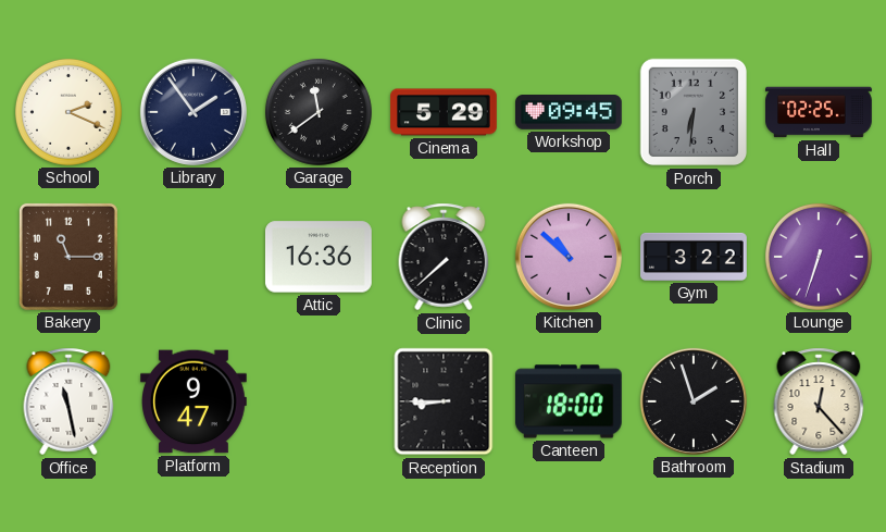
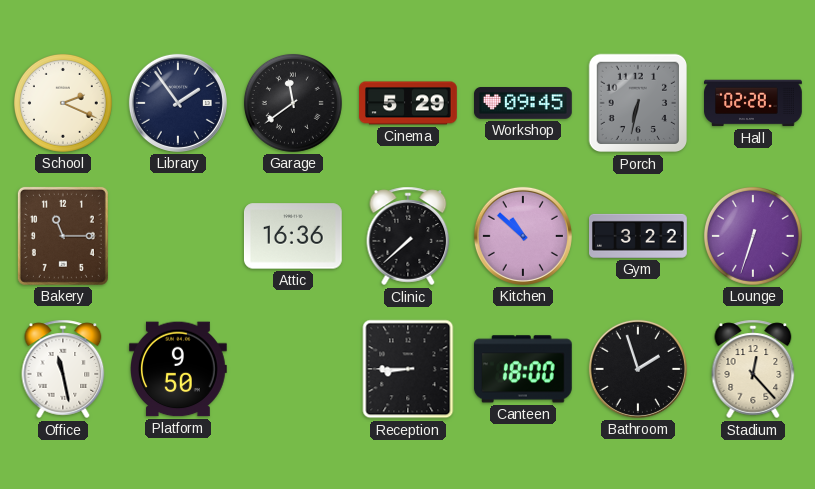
Porch: 6:31 -> 6:32 (638, 103)
Hall: 02:25 -> 02:28 (754, 103)
Platform: 9:47 -> 9:50 (179, 369)
